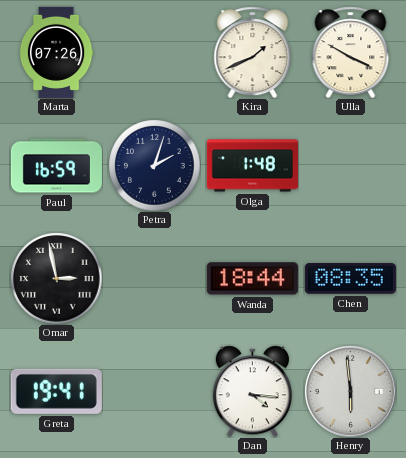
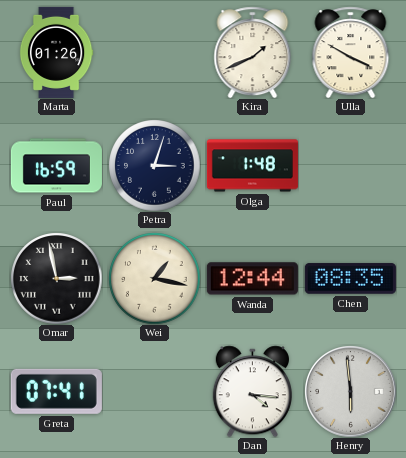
Marta: 07:26 -> 01:26 (56, 52)
Petra: 2:03 -> 3:03 (154, 165)
Wei: none -> 1:17 (154, 278)
Wanda: 18:44 -> 12:44 (252, 279)
Greta: 19:41 -> 07:41 (56, 391)
